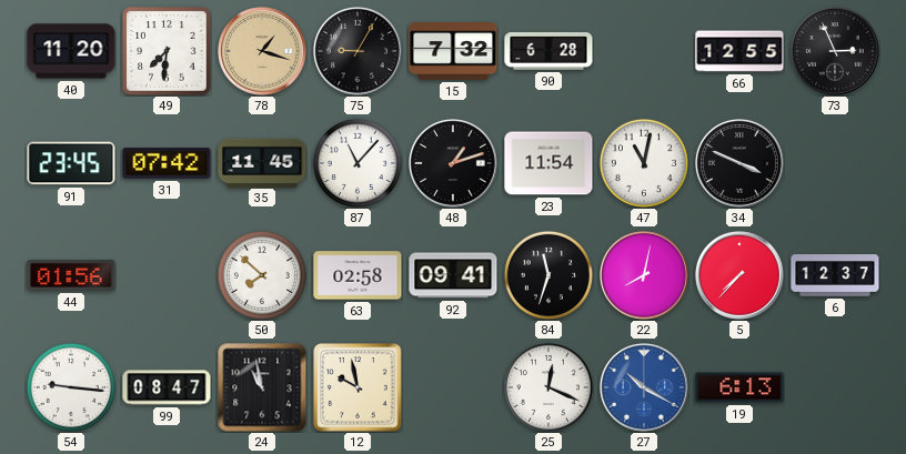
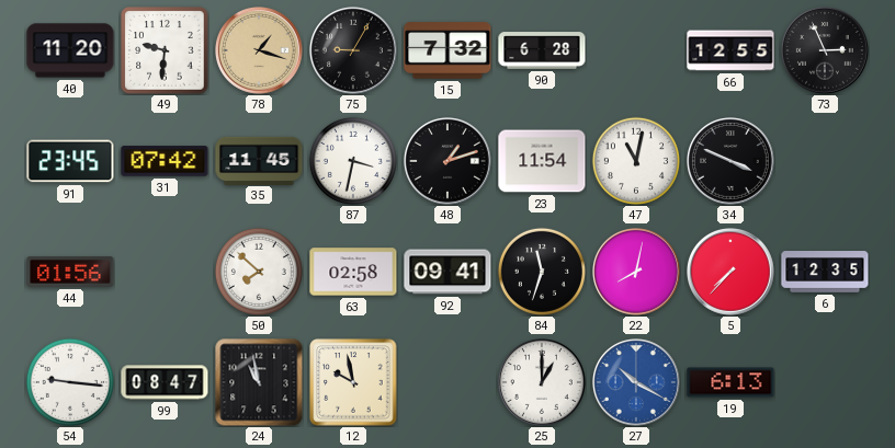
49: 7:31 -> 9:31 (165, 50)
87: 11:07 -> 3:32 (353, 161)
6: 12:37 -> 12:35 (825, 273)
25: 12:19 -> 1:00 (543, 383)
